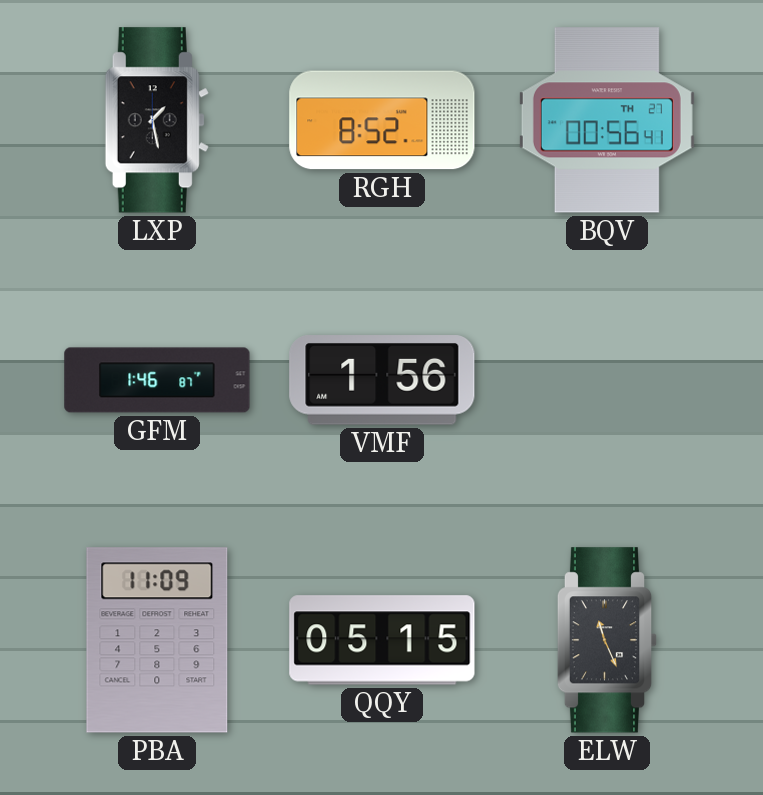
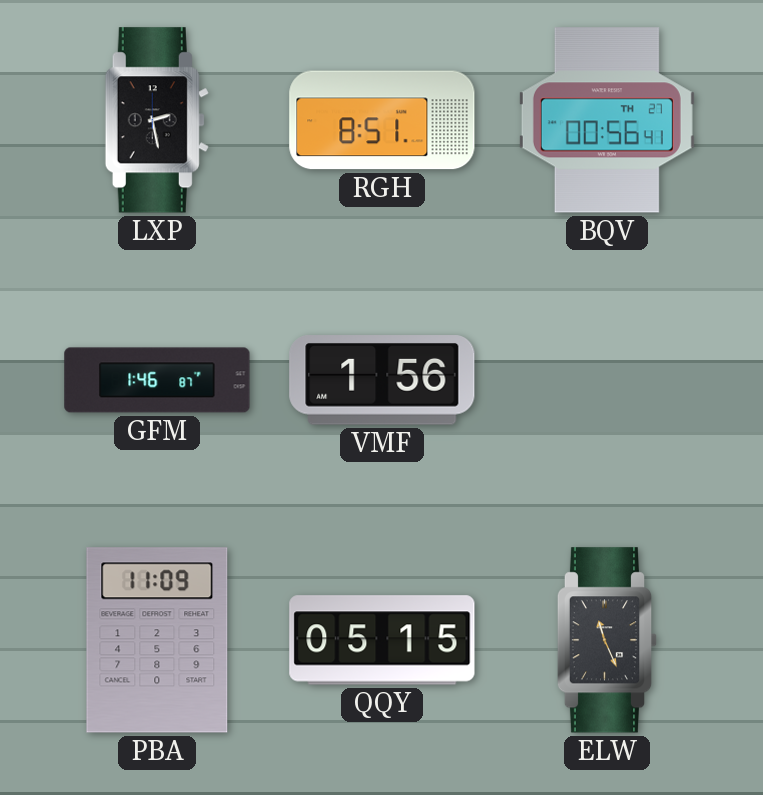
LXP: 1:28 -> 2:28 (157, 120)
RGH: 8:52 -> 8:51 (382, 120)
